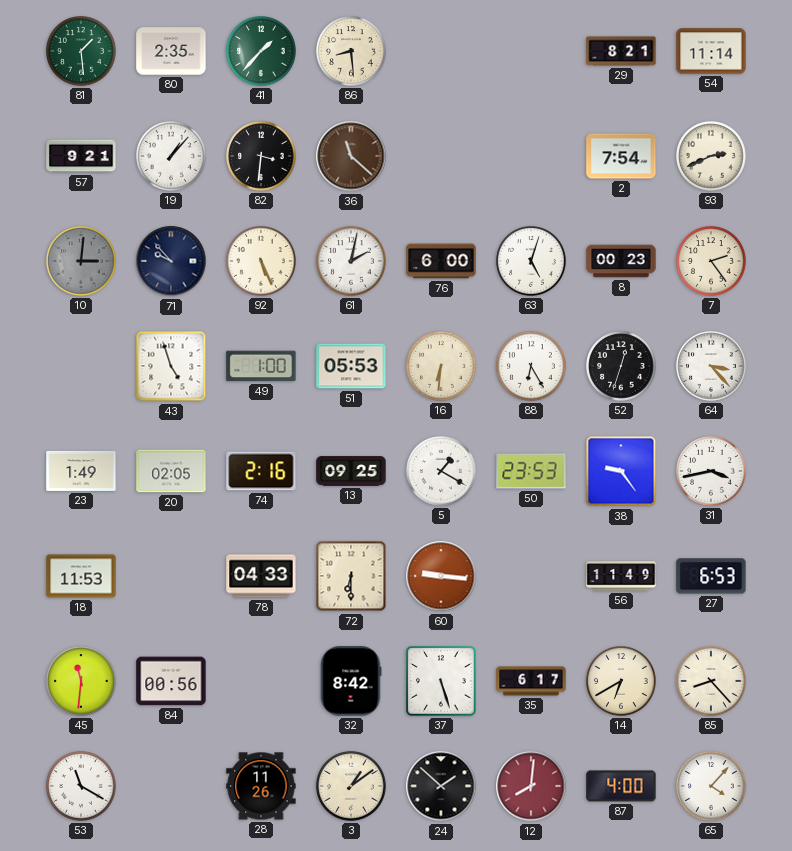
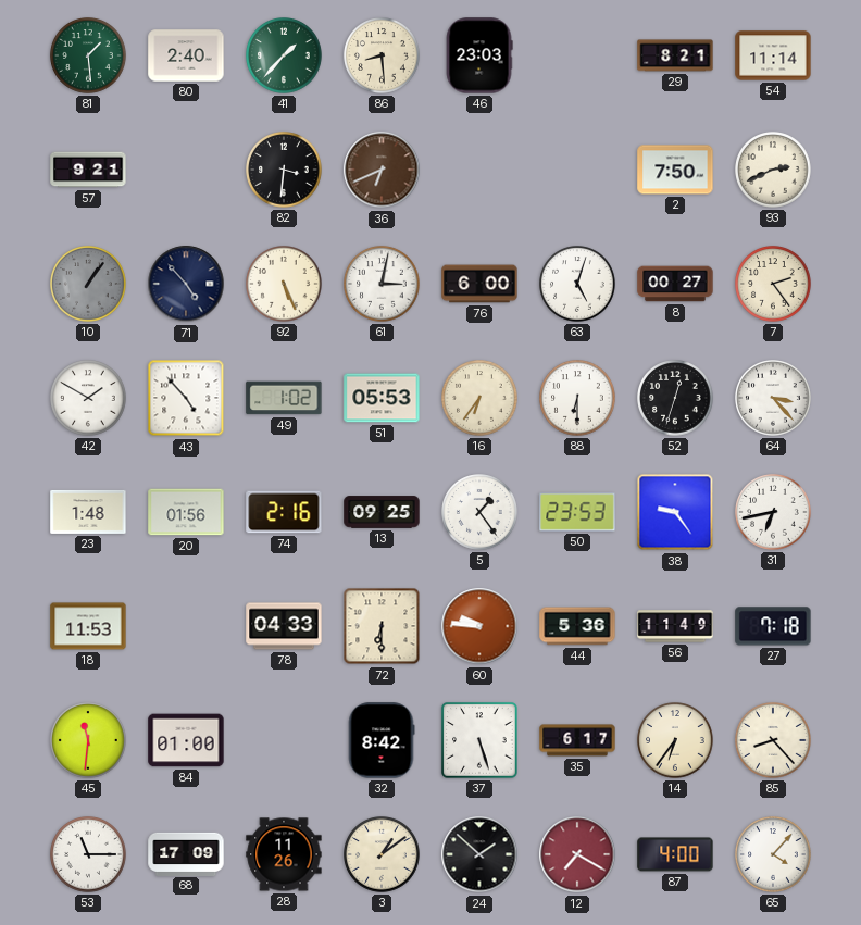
80: 2:35 -> 2:40 (186, 55)
46: none -> 23:03 (479, 55)
19: 1:07 -> none (171, 156)
36: 11:22 -> 6:41 (382, 170)
2: 7:54 -> 7:50 (675, 170)
10: 3:01 -> 1:06 (88, 284)
71: 9:53 -> 4:53 (186, 284)
61: 2:02 -> 3:02 (382, 284)
8: 00:23 -> 00:27 (675, 284)
42: none -> 1:50 (88, 398)
43: 4:57 -> 4:53 (186, 398)
49: 1:00 -> 1:02 (284, 398)
16: 6:31 -> 6:36 (479, 398)
88: 6:25 -> 6:30 (577, 398)
23: 1:49 -> 1:48 (88, 512)
20: 02:05 -> 01:56 (186, 512)
5: 1:20 -> 1:24 (479, 512)
31: 3:43 -> 6:43 (773, 512)
60: 9:16 -> 9:46 (479, 626)
44: none -> 5:36 (577, 626)
27: 6:53 -> 7:18 (773, 626)
84: 00:56 -> 01:00 (186, 740)
14: 6:40 -> 6:36 (675, 740)
53: 11:20 -> 11:15 (88, 854)
68: none -> 17:09 (186, 853)
12: 8:01 -> 7:20 (577, 854)
